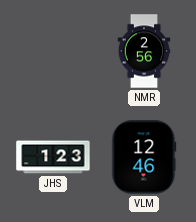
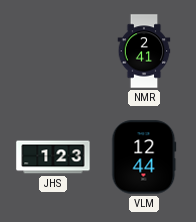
NMR: 2:56 -> 2:41 (144, 51)
VLM: 12:46 -> 12:44 (144, 157)
